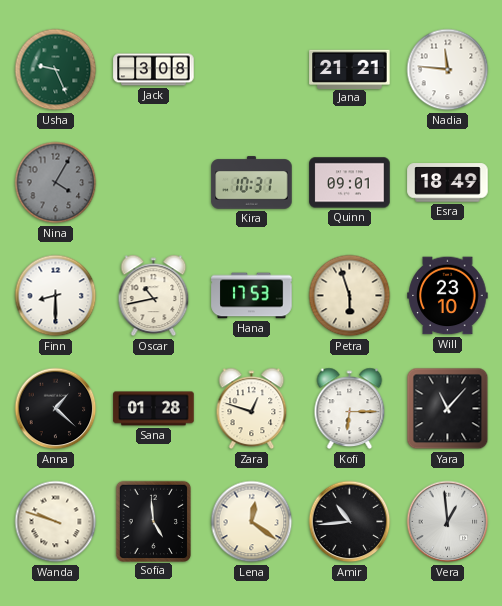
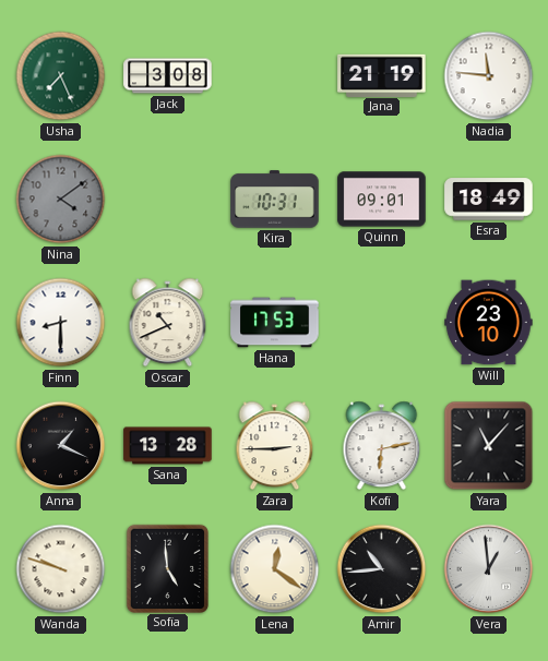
Usha: 9:26 -> 7:26 (61, 76)
Jana: 21:21 -> 21:19 (382, 75)
Nina: 4:05 -> 4:09 (61, 200)
Oscar: 10:43 -> 10:41 (168, 323)
Petra: 5:57 -> none (350, 296)
Anna: 1:22 -> 1:19 (61, 446)
Sana: 01:28 -> 13:28 (168, 446)
Zara: 12:48 -> 2:45 (275, 446)
Kofi: 6:15 -> 6:13 (382, 446)
